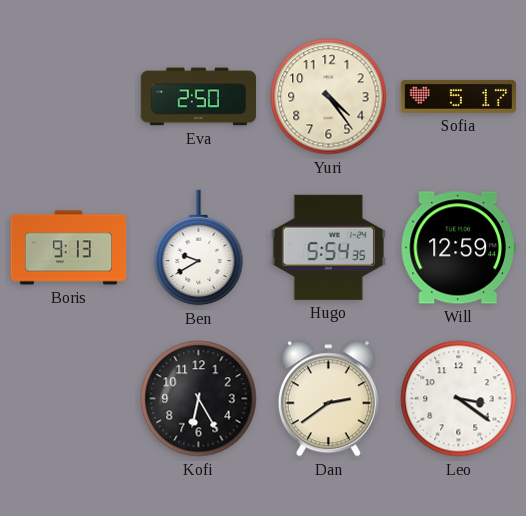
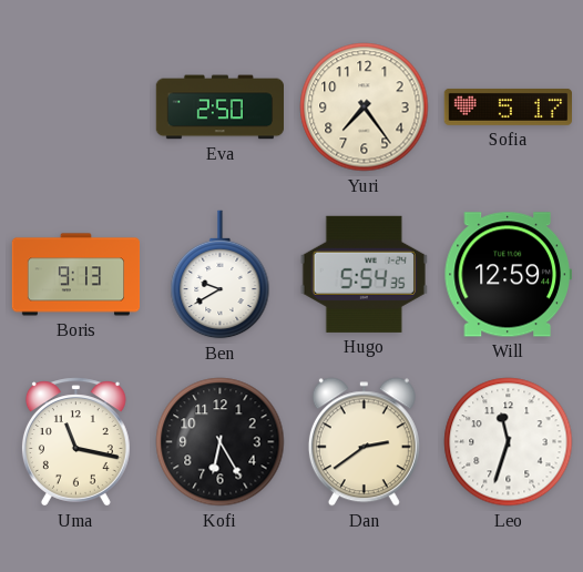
Yuri: 4:24 -> 7:24 (365, 108)
Uma: none -> 11:17 (75, 442)
Leo: 3:21 -> 11:33 (509, 442)
